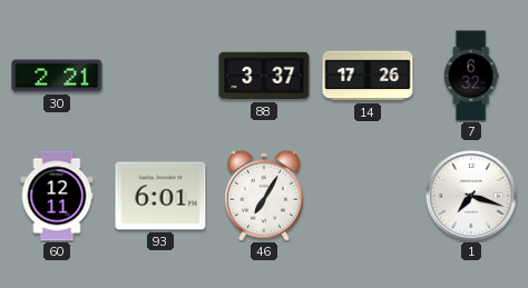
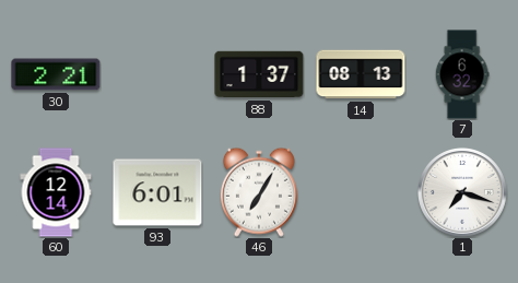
88: 3:37 -> 1:37 (259, 74)
14: 17:26 -> 08:13 (361, 74)
60: 12:11 -> 12:14 (56, 192)
